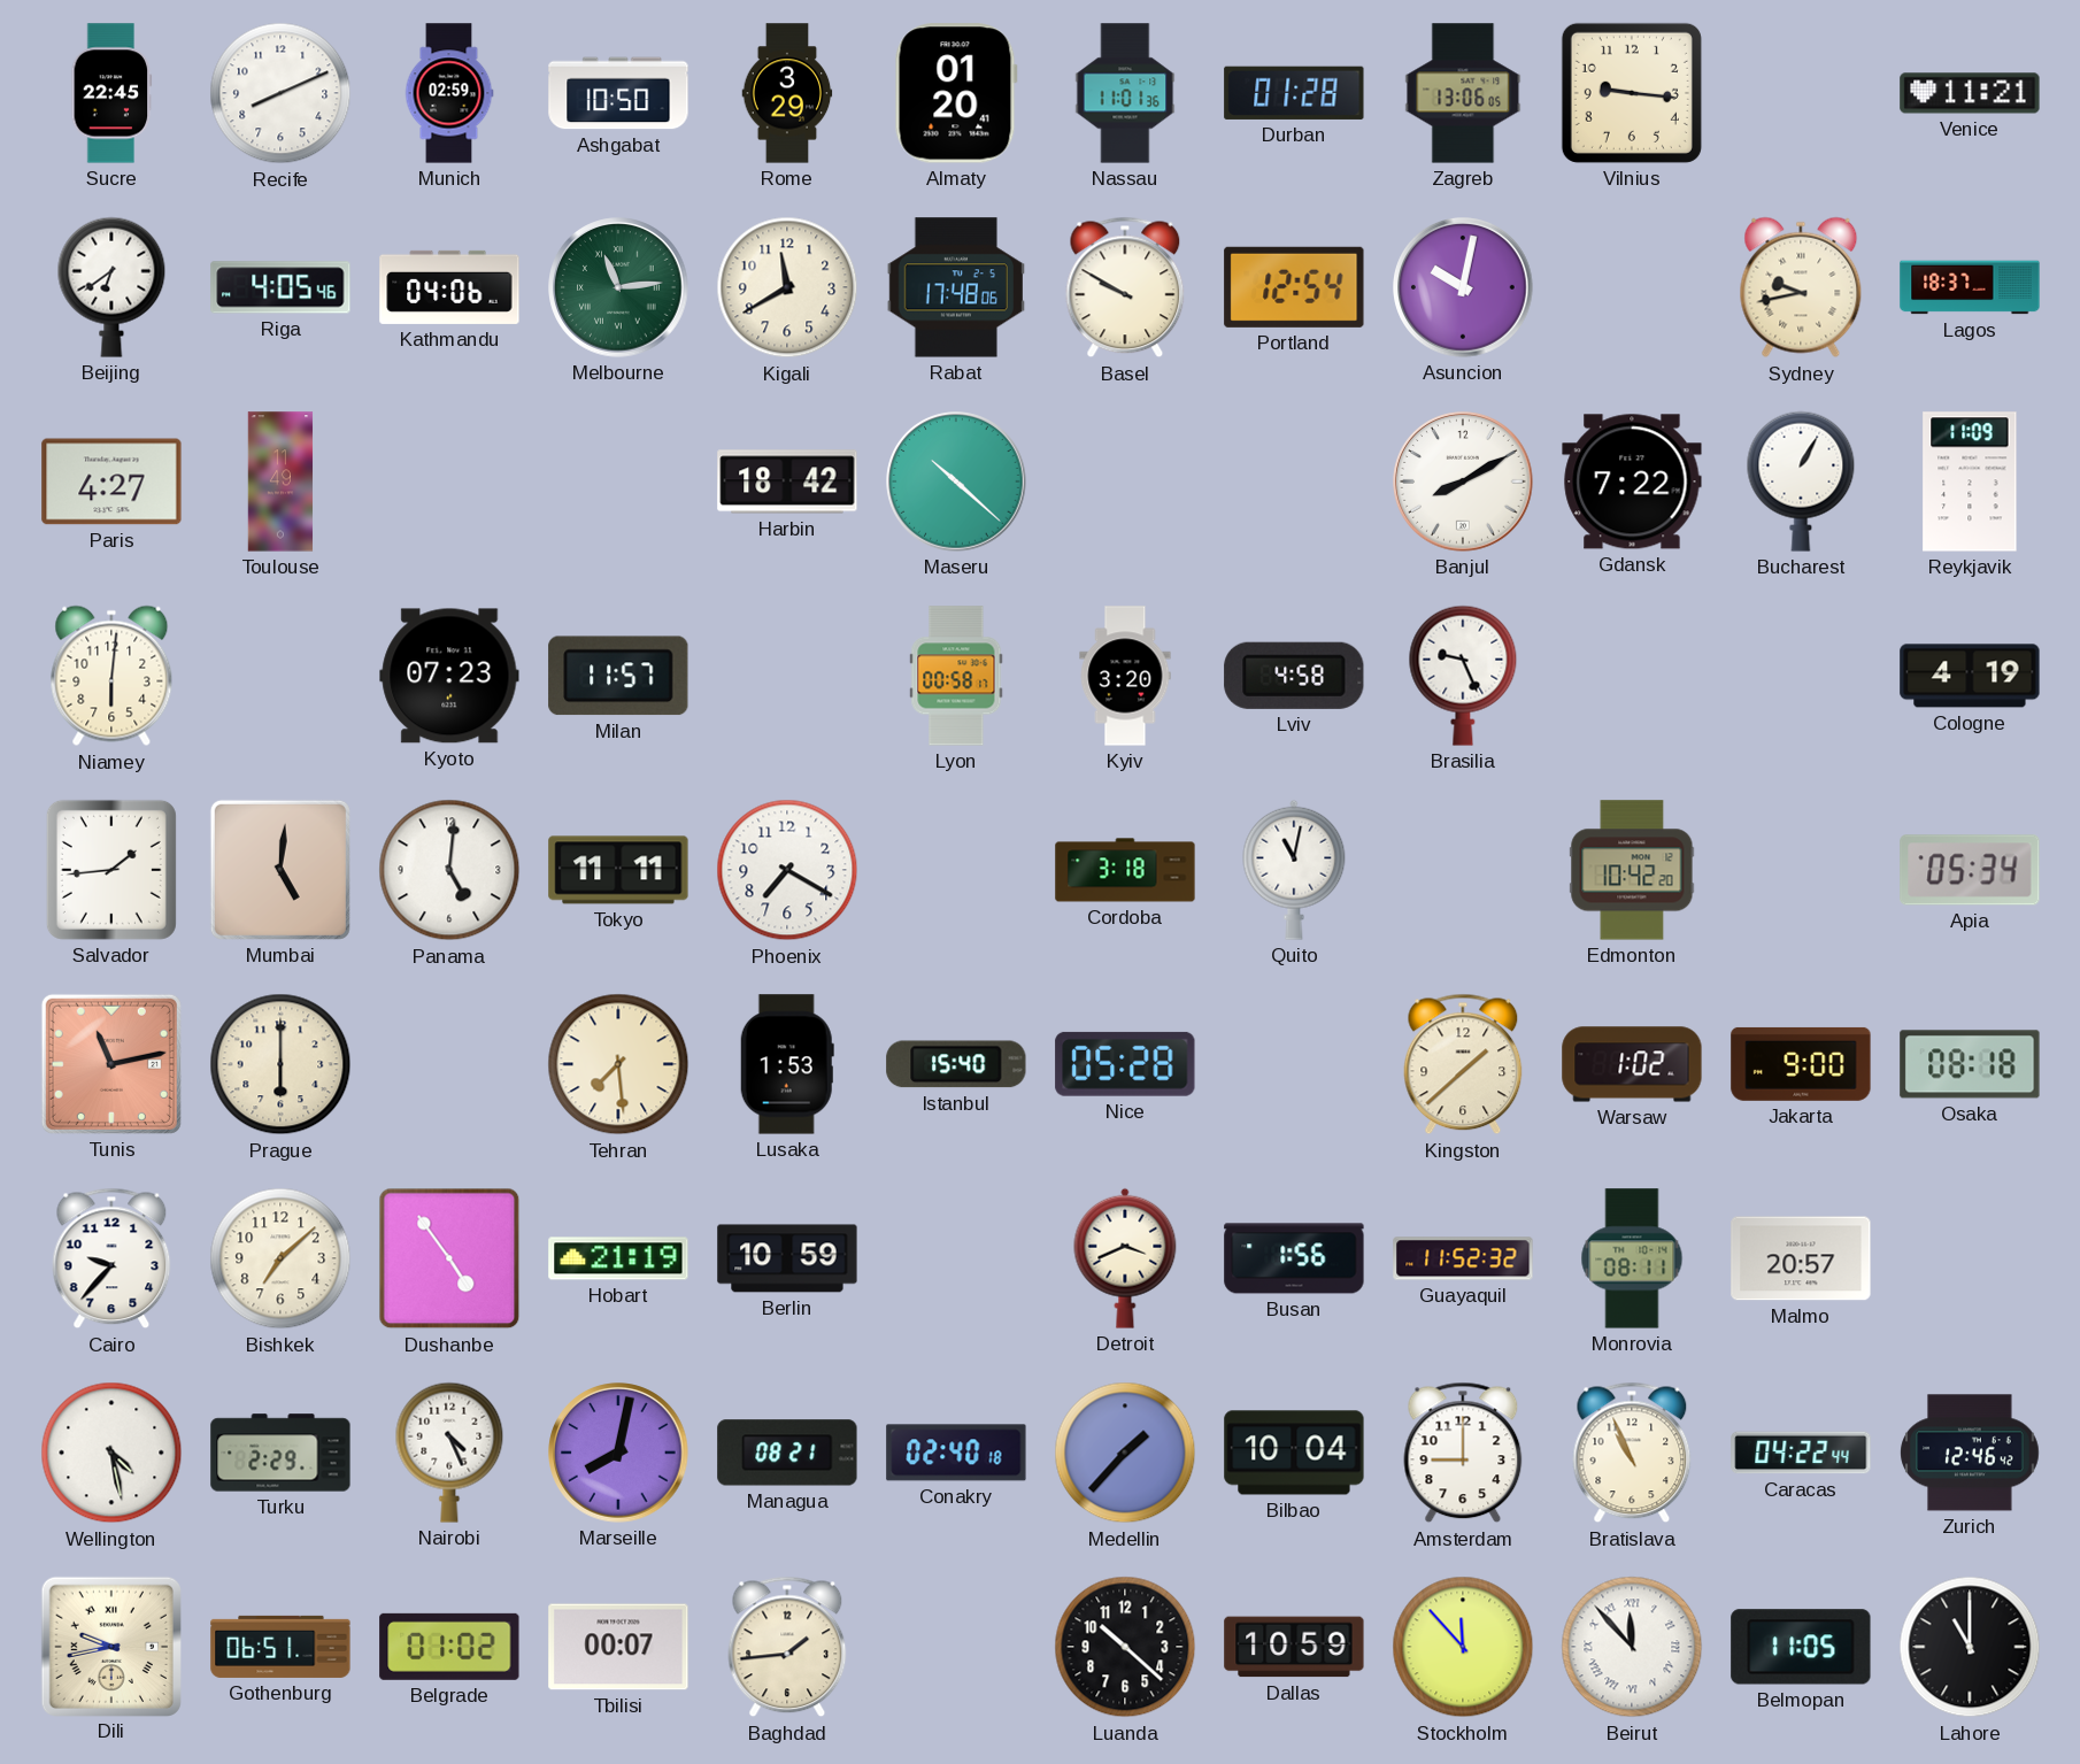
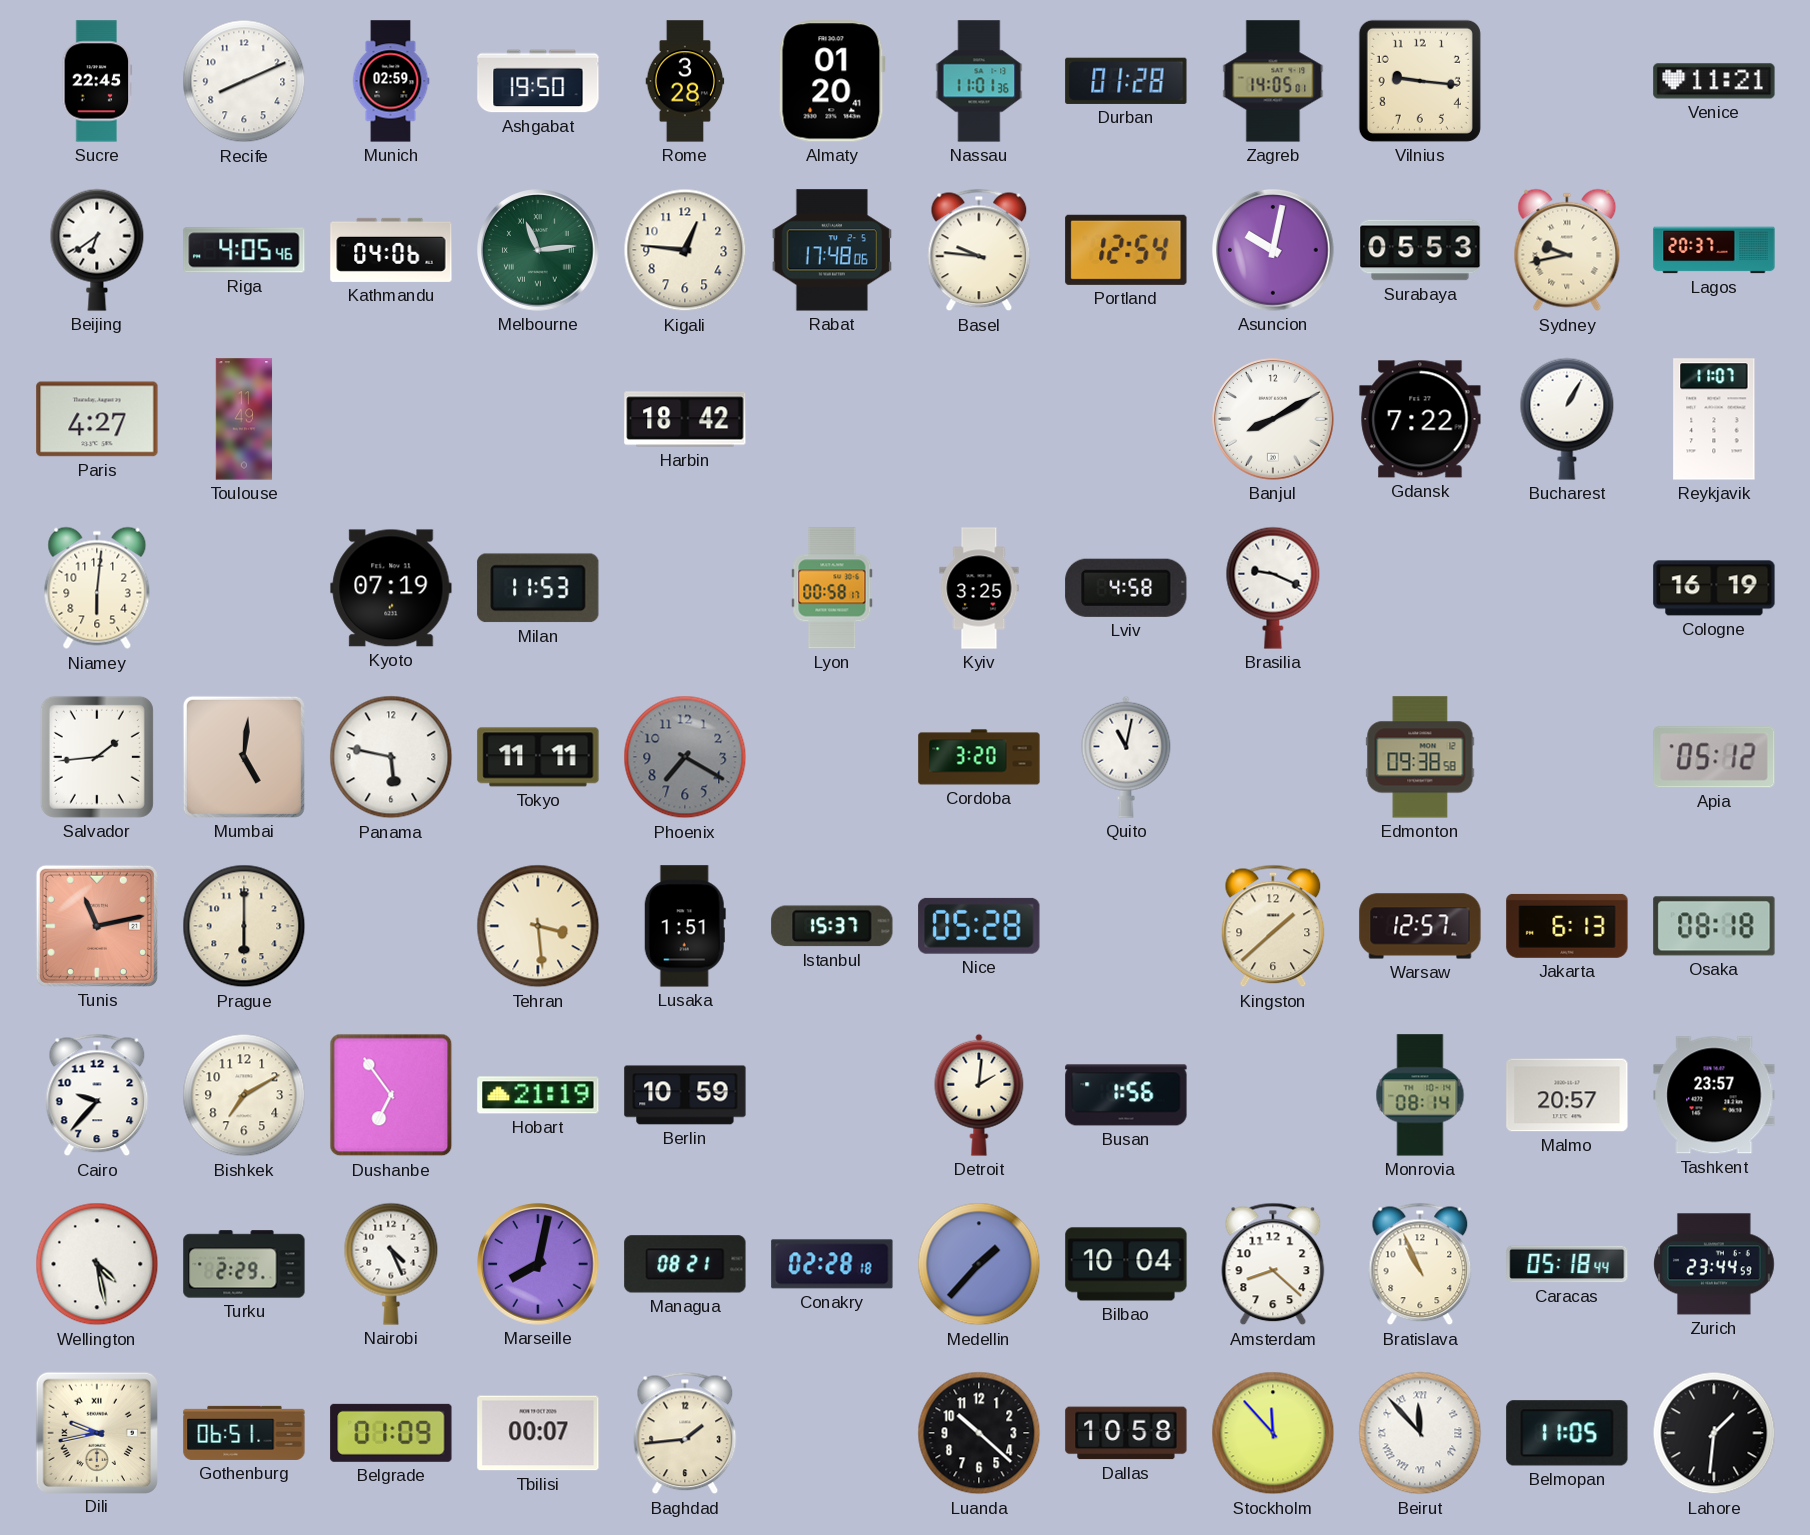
Ashgabat: 10:50 -> 19:50 (538, 81)
Rome: 3:29 -> 3:28 (685, 81)
Zagreb: 13:06 -> 14:05 (1273, 81)
Kigali: 11:40 -> 12:46 (685, 250)
Basel: 9:50 -> 9:46 (979, 250)
Surabaya: none -> 05:53 (1420, 250)
Lagos: 18:37 -> 20:37 (1714, 250)
Maseru: 10:22 -> none (956, 482)
Reykjavik: 11:09 -> 11:07 (1714, 419)
Kyoto: 07:23 -> 07:19 (391, 588)
Milan: 11:57 -> 11:53 (538, 588)
Kyiv: 3:20 -> 3:25 (979, 588)
Brasilia: 9:26 -> 9:19 (1273, 588)
Cologne: 4:19 -> 16:19 (1714, 588)
Panama: 5:01 -> 5:47 (391, 757)
Phoenix dial: white -> grey (685, 757)
Cordoba: 3:18 -> 3:20 (979, 757)
Edmonton: 10:42 -> 09:38 (1420, 757)
Apia: 05:34 -> 05:12 (1714, 757)
Tehran: 7:29 -> 3:29 (538, 926)
Lusaka: 1:53 -> 1:51 (685, 926)
Istanbul: 15:40 -> 15:37 (832, 926)
Warsaw: 1:02 -> 12:57 (1420, 926)
Jakarta: 9:00 -> 6:13 (1567, 926)
Bishkek: 7:08 -> 7:10 (244, 1095)
Dushanbe: 4:54 -> 6:54 (391, 1095)
Detroit: 3:41 -> 2:01 (979, 1095)
Guayaquil: 11:52 -> none (1463, 1258)
Monrovia: 08:11 -> 08:14 (1420, 1095)
Tashkent: none -> 23:57 (1714, 1095)
Conakry: 02:40 -> 02:28 (832, 1264)
Amsterdam: 9:00 -> 8:22 (1273, 1264)
Caracas: 04:22 -> 05:18 (1567, 1264)
Zurich: 12:46 -> 23:44 (1714, 1264)
Belgrade: 01:02 -> 01:09 (391, 1433)
Dallas: 10:59 -> 10:58 (1126, 1433)
Lahore: 11:00 -> 1:31 (1714, 1433)
